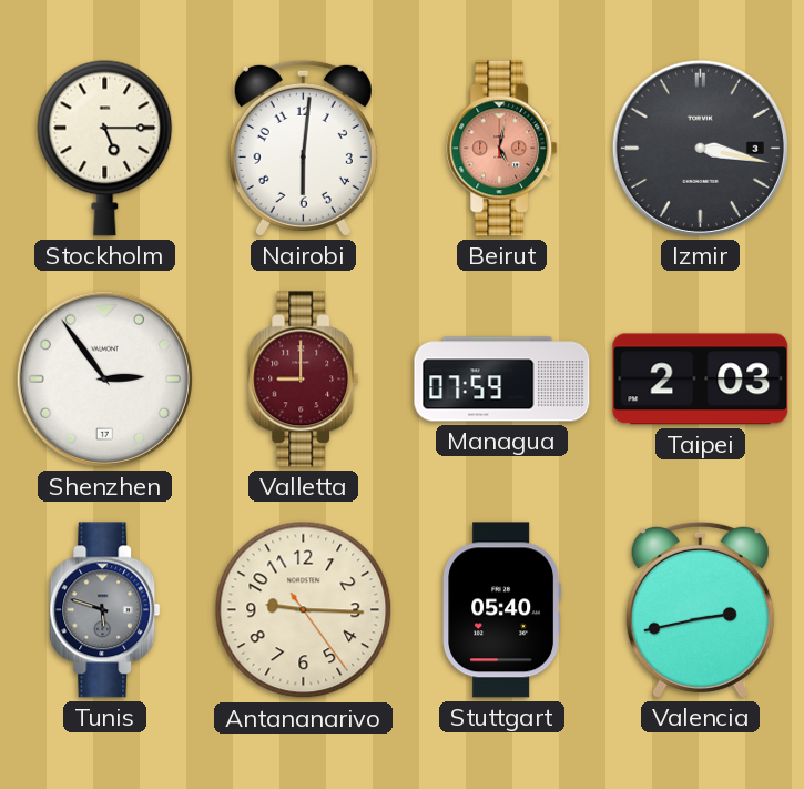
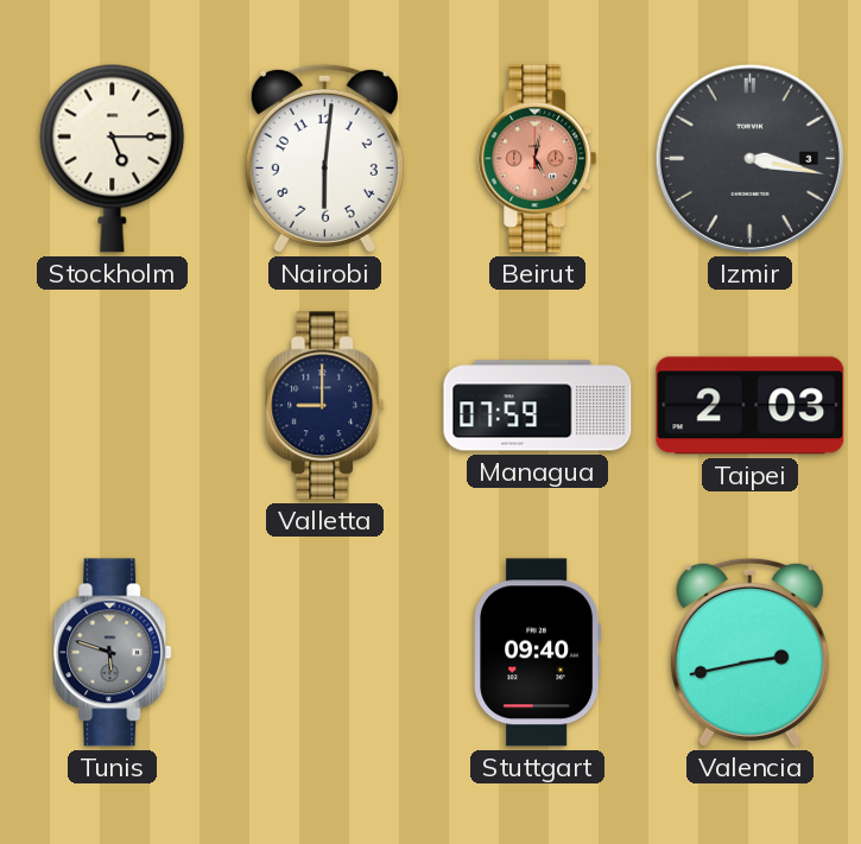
Shenzhen: 2:54 -> none (104, 378)
Valletta dial: burgundy -> navy (325, 406)
Antananarivo: 9:15 -> none (304, 610)
Stuttgart: 05:40 -> 09:40 (538, 653)
